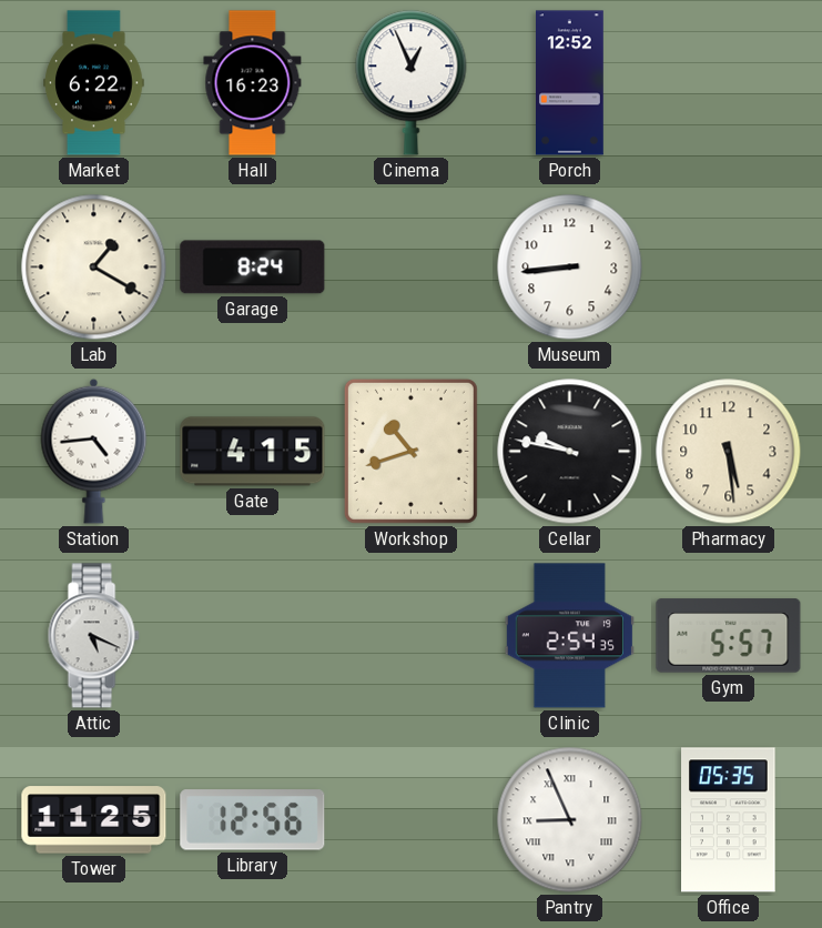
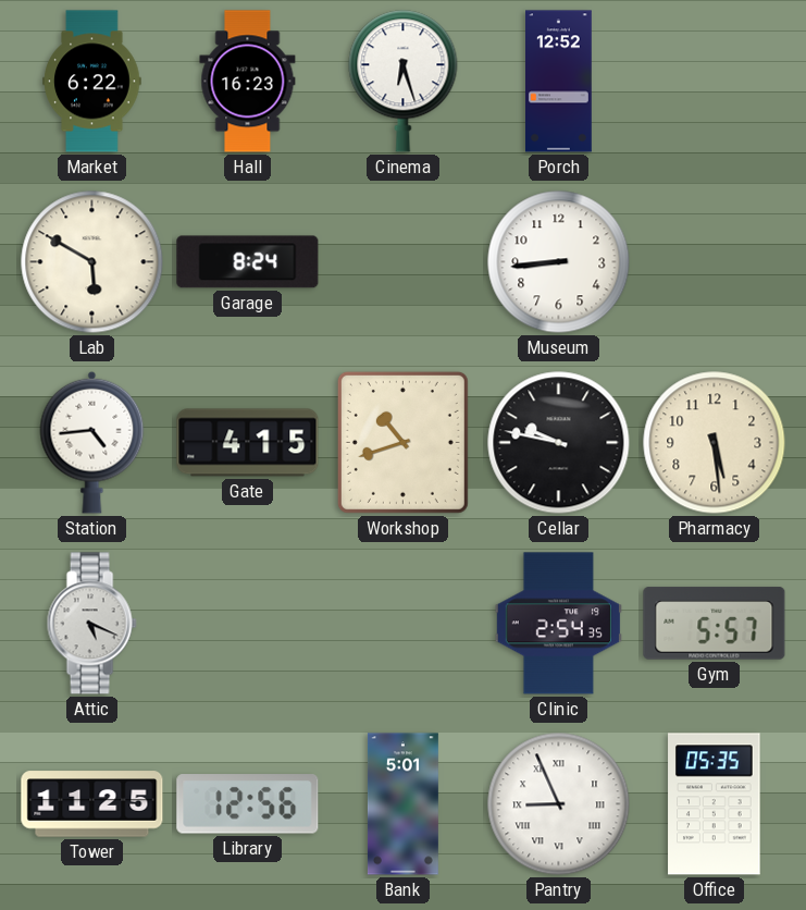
Cinema: 12:56 -> 6:27 (404, 82)
Lab: 1:20 -> 5:50 (92, 262)
Bank: none -> 5:01 (402, 804)
